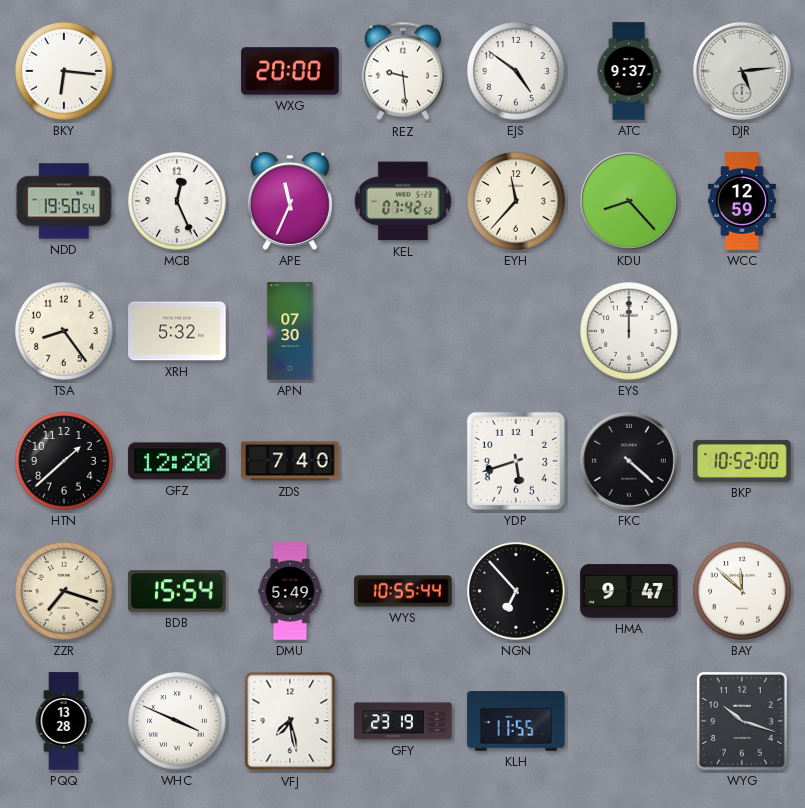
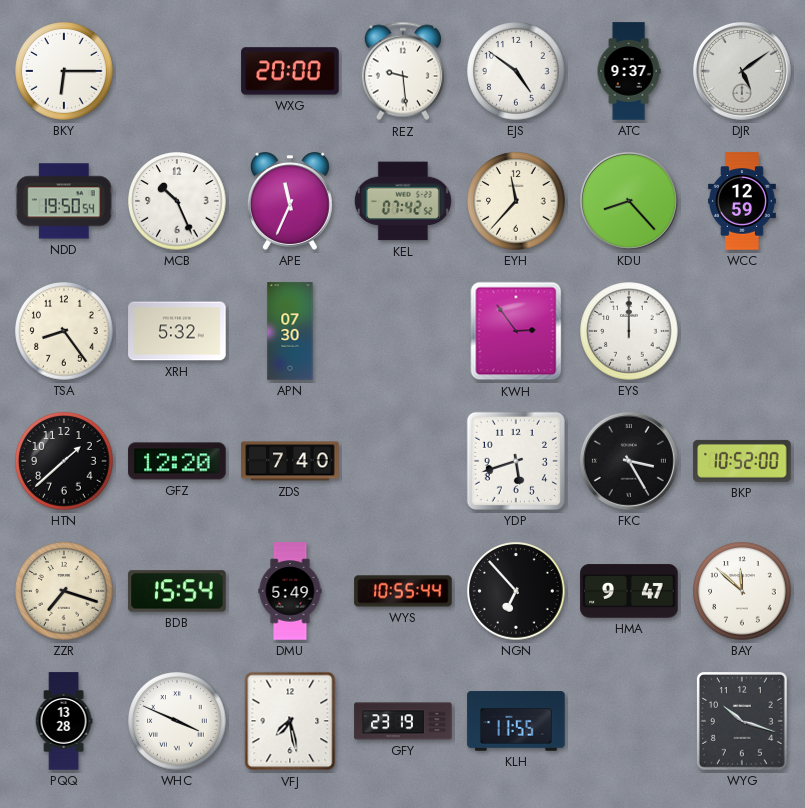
BKY: 6:16 -> 6:15 (64, 71)
DJR: 5:14 -> 5:09 (742, 71)
MCB: 12:26 -> 10:26 (177, 201)
KWH: none -> 2:54 (516, 331)
FKC: 4:22 -> 3:25 (629, 461)
